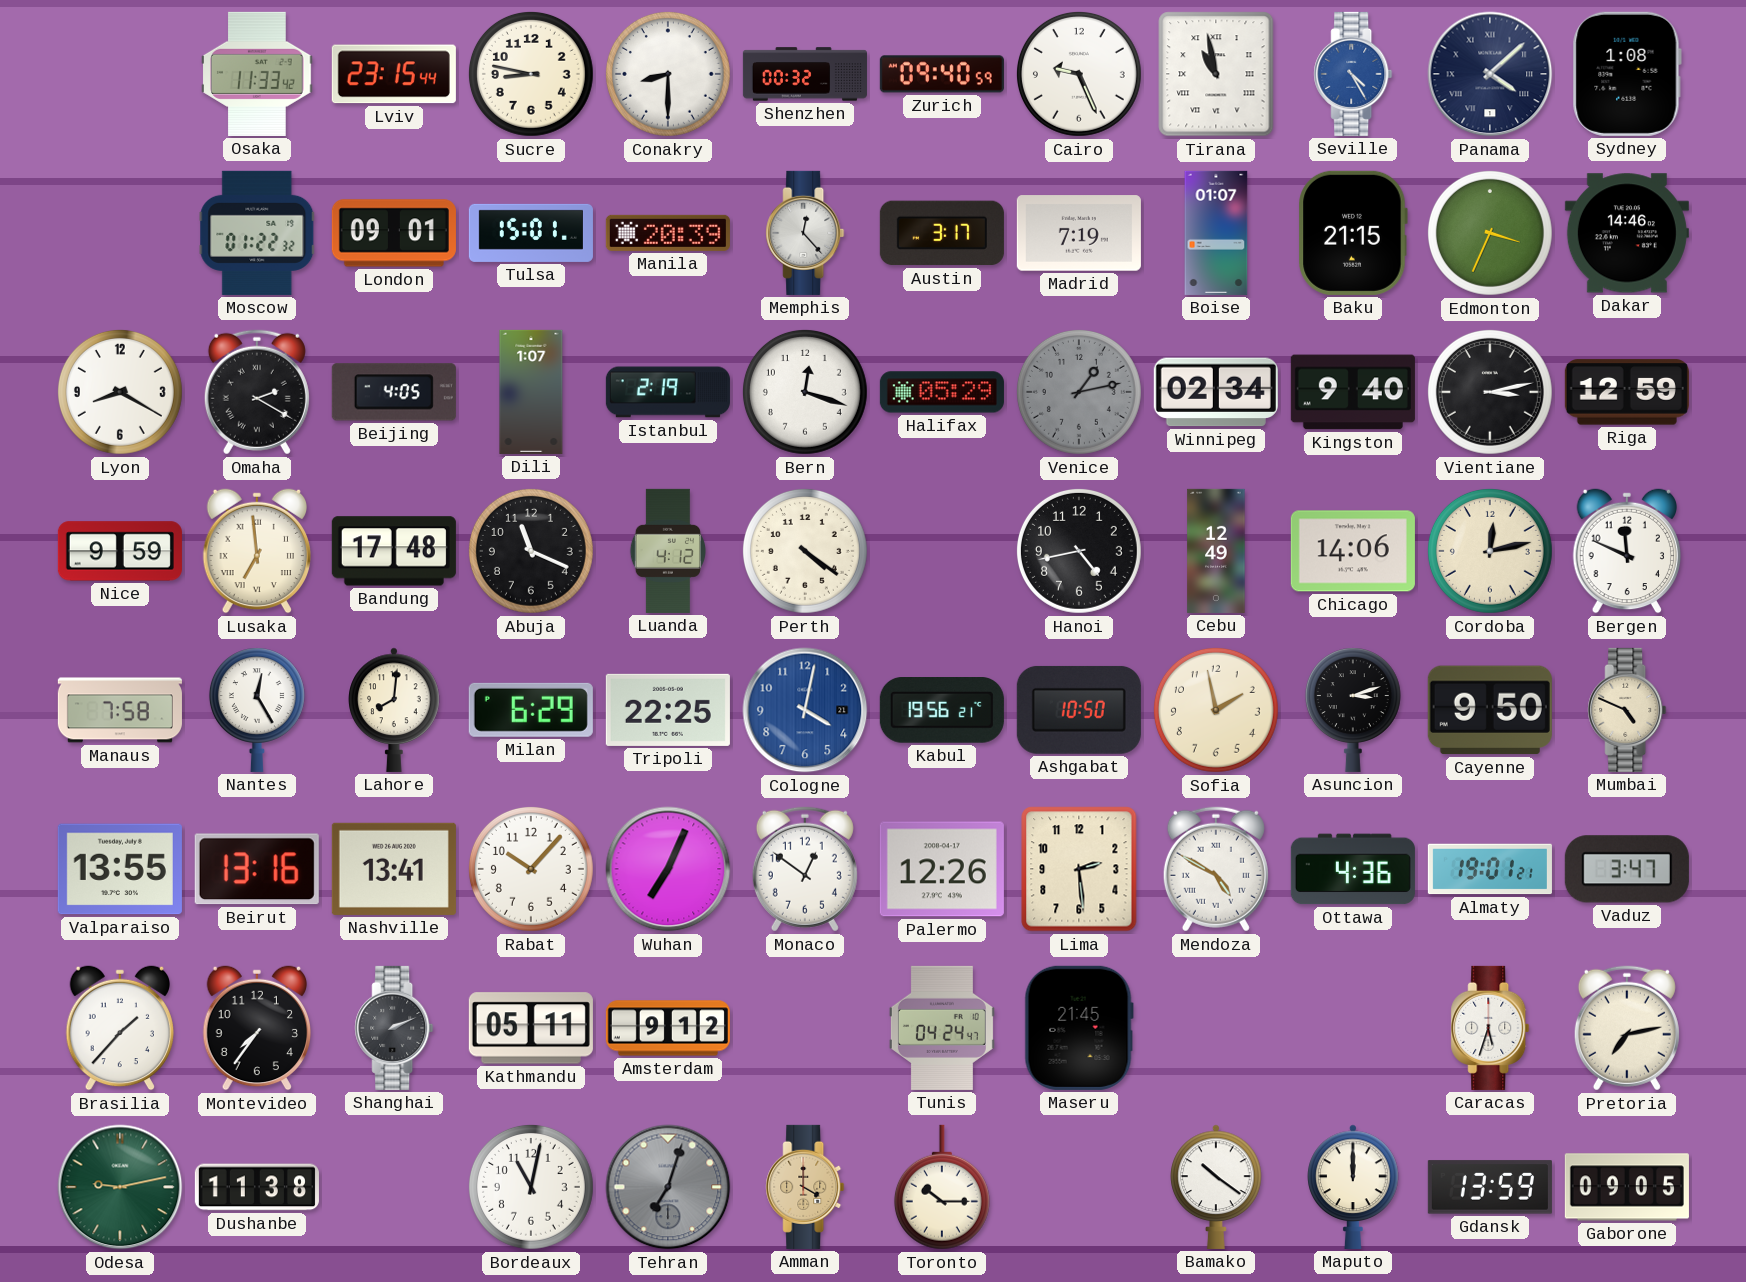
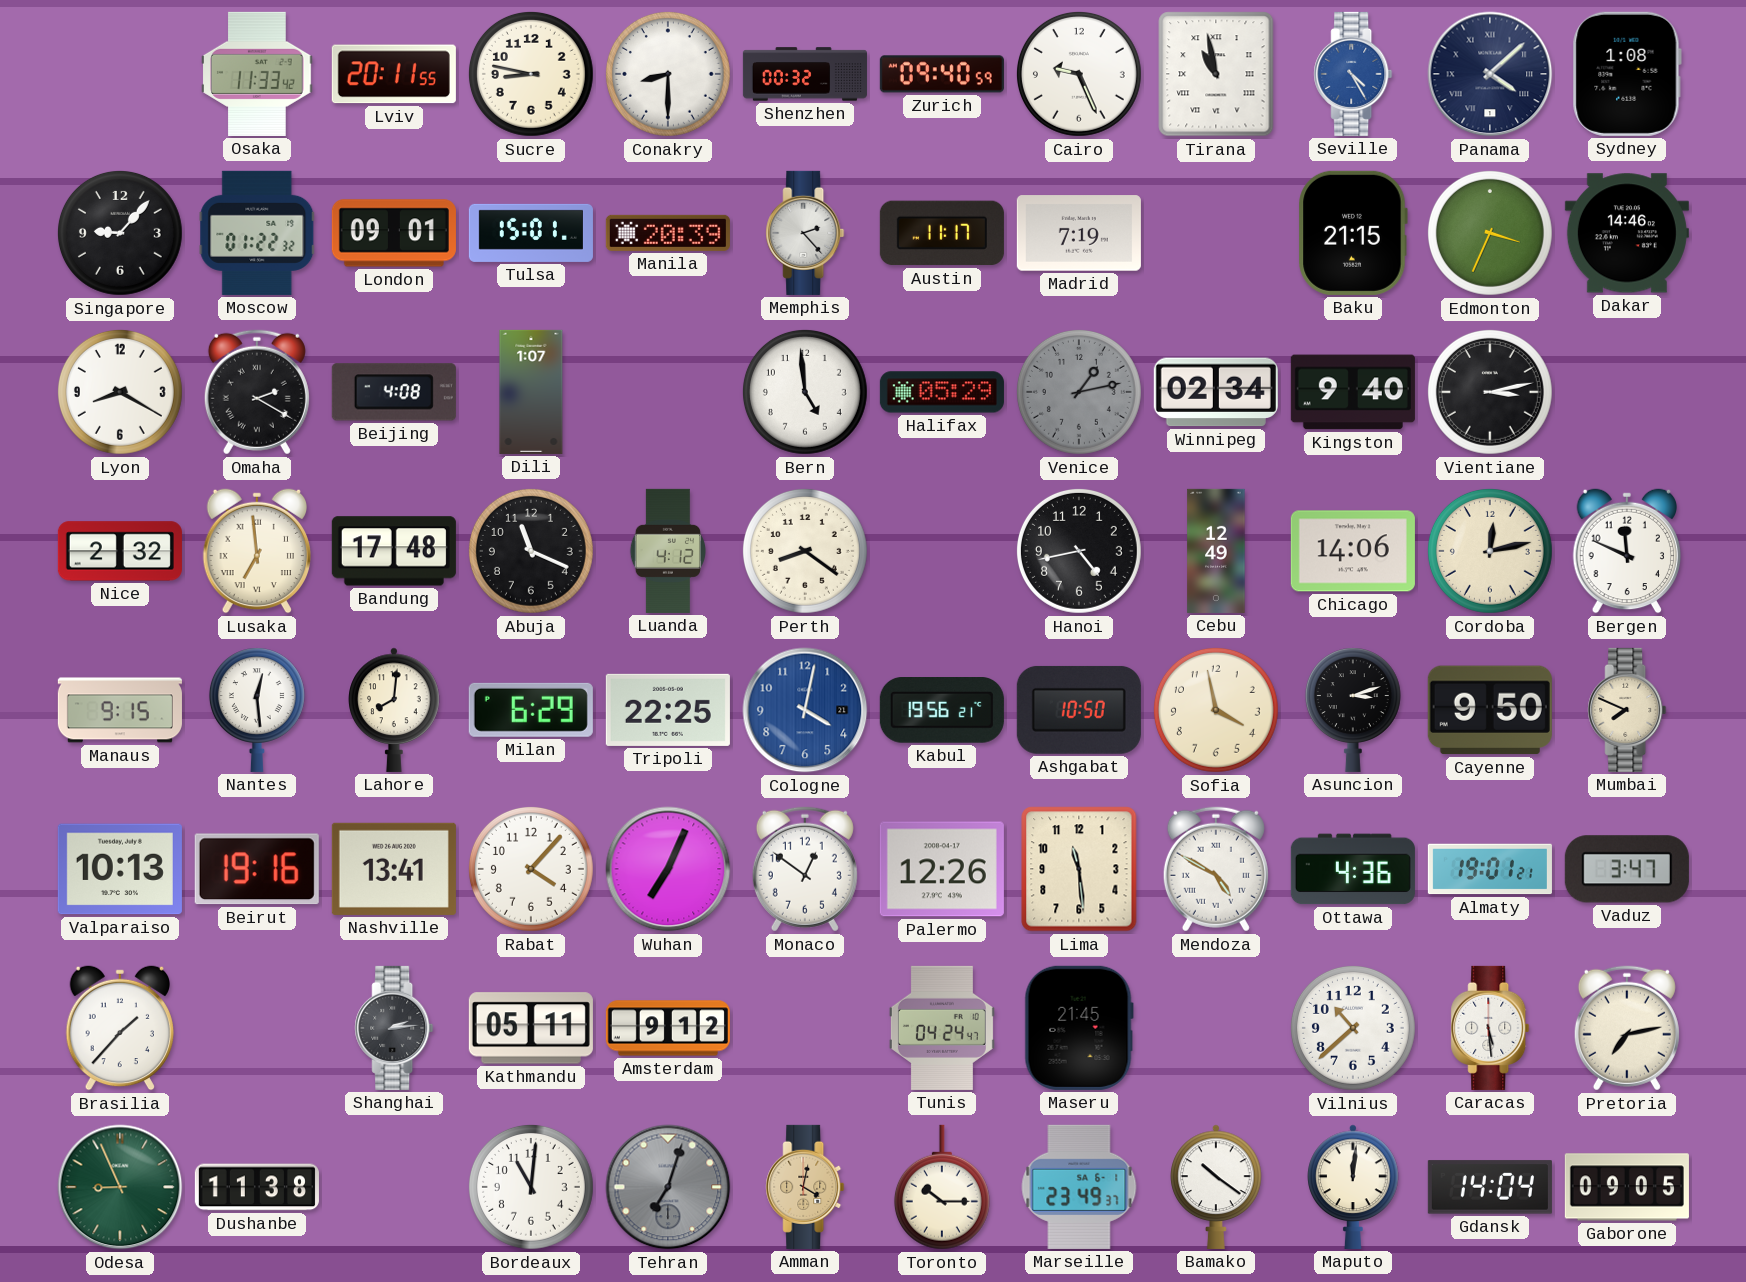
Lviv: 23:15 -> 20:11 (394, 74)
Singapore: none -> 9:07 (120, 233)
Memphis: 12:23 -> 2:23 (805, 233)
Austin: 3:17 -> 11:17 (942, 233)
Boise: 01:07 -> none (1216, 233)
Beijing: 4:05 -> 4:08 (394, 392)
Istanbul: 2:19 -> none (668, 392)
Bern: 12:18 -> 4:59 (805, 392)
Riga: 12:59 -> none (1627, 392)
Nice: 9:59 -> 2:32 (120, 551)
Perth: 4:21 -> 8:21 (805, 551)
Manaus: 7:58 -> 9:15 (120, 710)
Nantes: 12:25 -> 12:29 (257, 710)
Sofia: 1:58 -> 3:58 (1216, 710)
Mumbai: 4:49 -> 7:49 (1627, 710)
Valparaiso: 13:55 -> 10:13 (120, 869)
Beirut: 13:16 -> 19:16 (257, 869)
Rabat: 10:07 -> 4:07 (531, 869)
Lima: 2:29 -> 11:29 (1079, 869)
Montevideo: 7:36 -> none (256, 1028)
Shanghai: 2:11 -> 2:14 (394, 1028)
Vilnius: none -> 10:38 (1353, 1028)
Caracas: 5:33 -> 5:29 (1490, 1028)
Odesa: 9:13 -> 8:56 (120, 1187)
Bordeaux: 11:02 -> 11:01 (531, 1187)
Amman: 4:00 -> 4:02 (805, 1187)
Marseille: none -> 23:49 (1079, 1187)
Maputo: 12:00 -> 12:01 (1353, 1187)
Gdansk: 13:59 -> 14:04 (1490, 1187)
